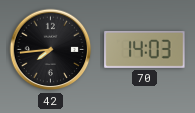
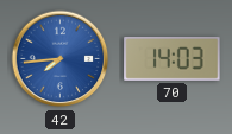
42 dial: black -> blue (61, 59)
